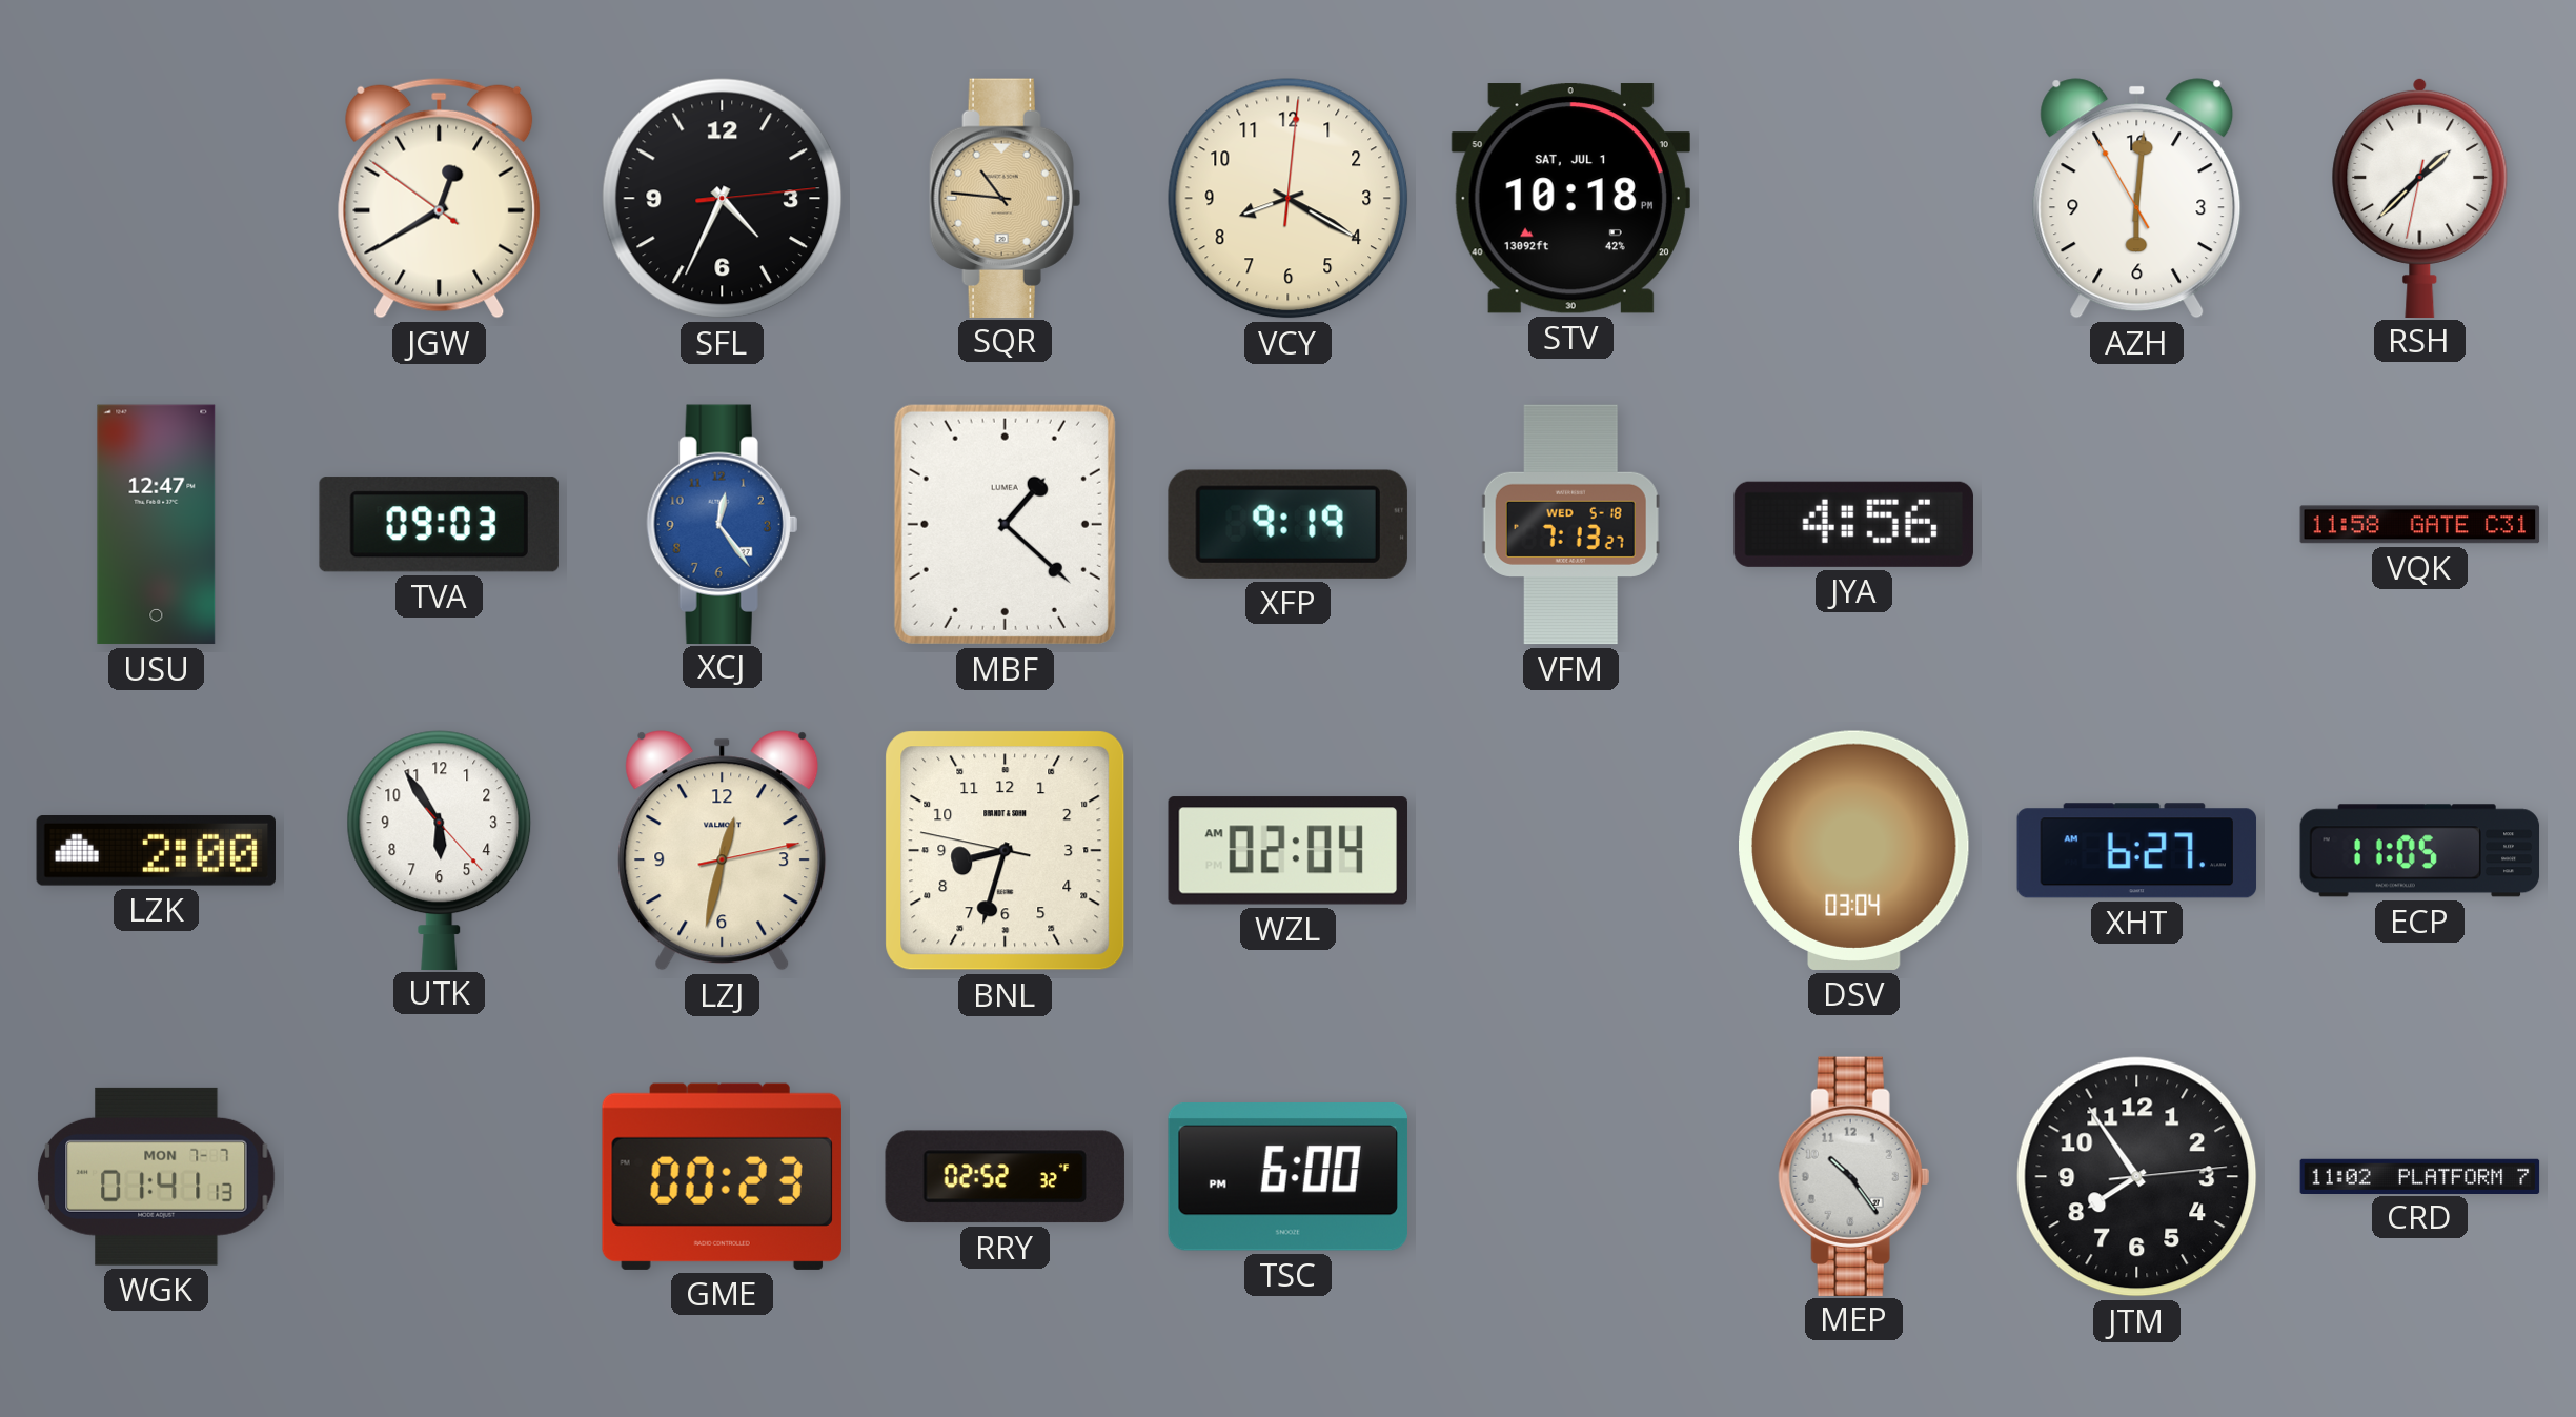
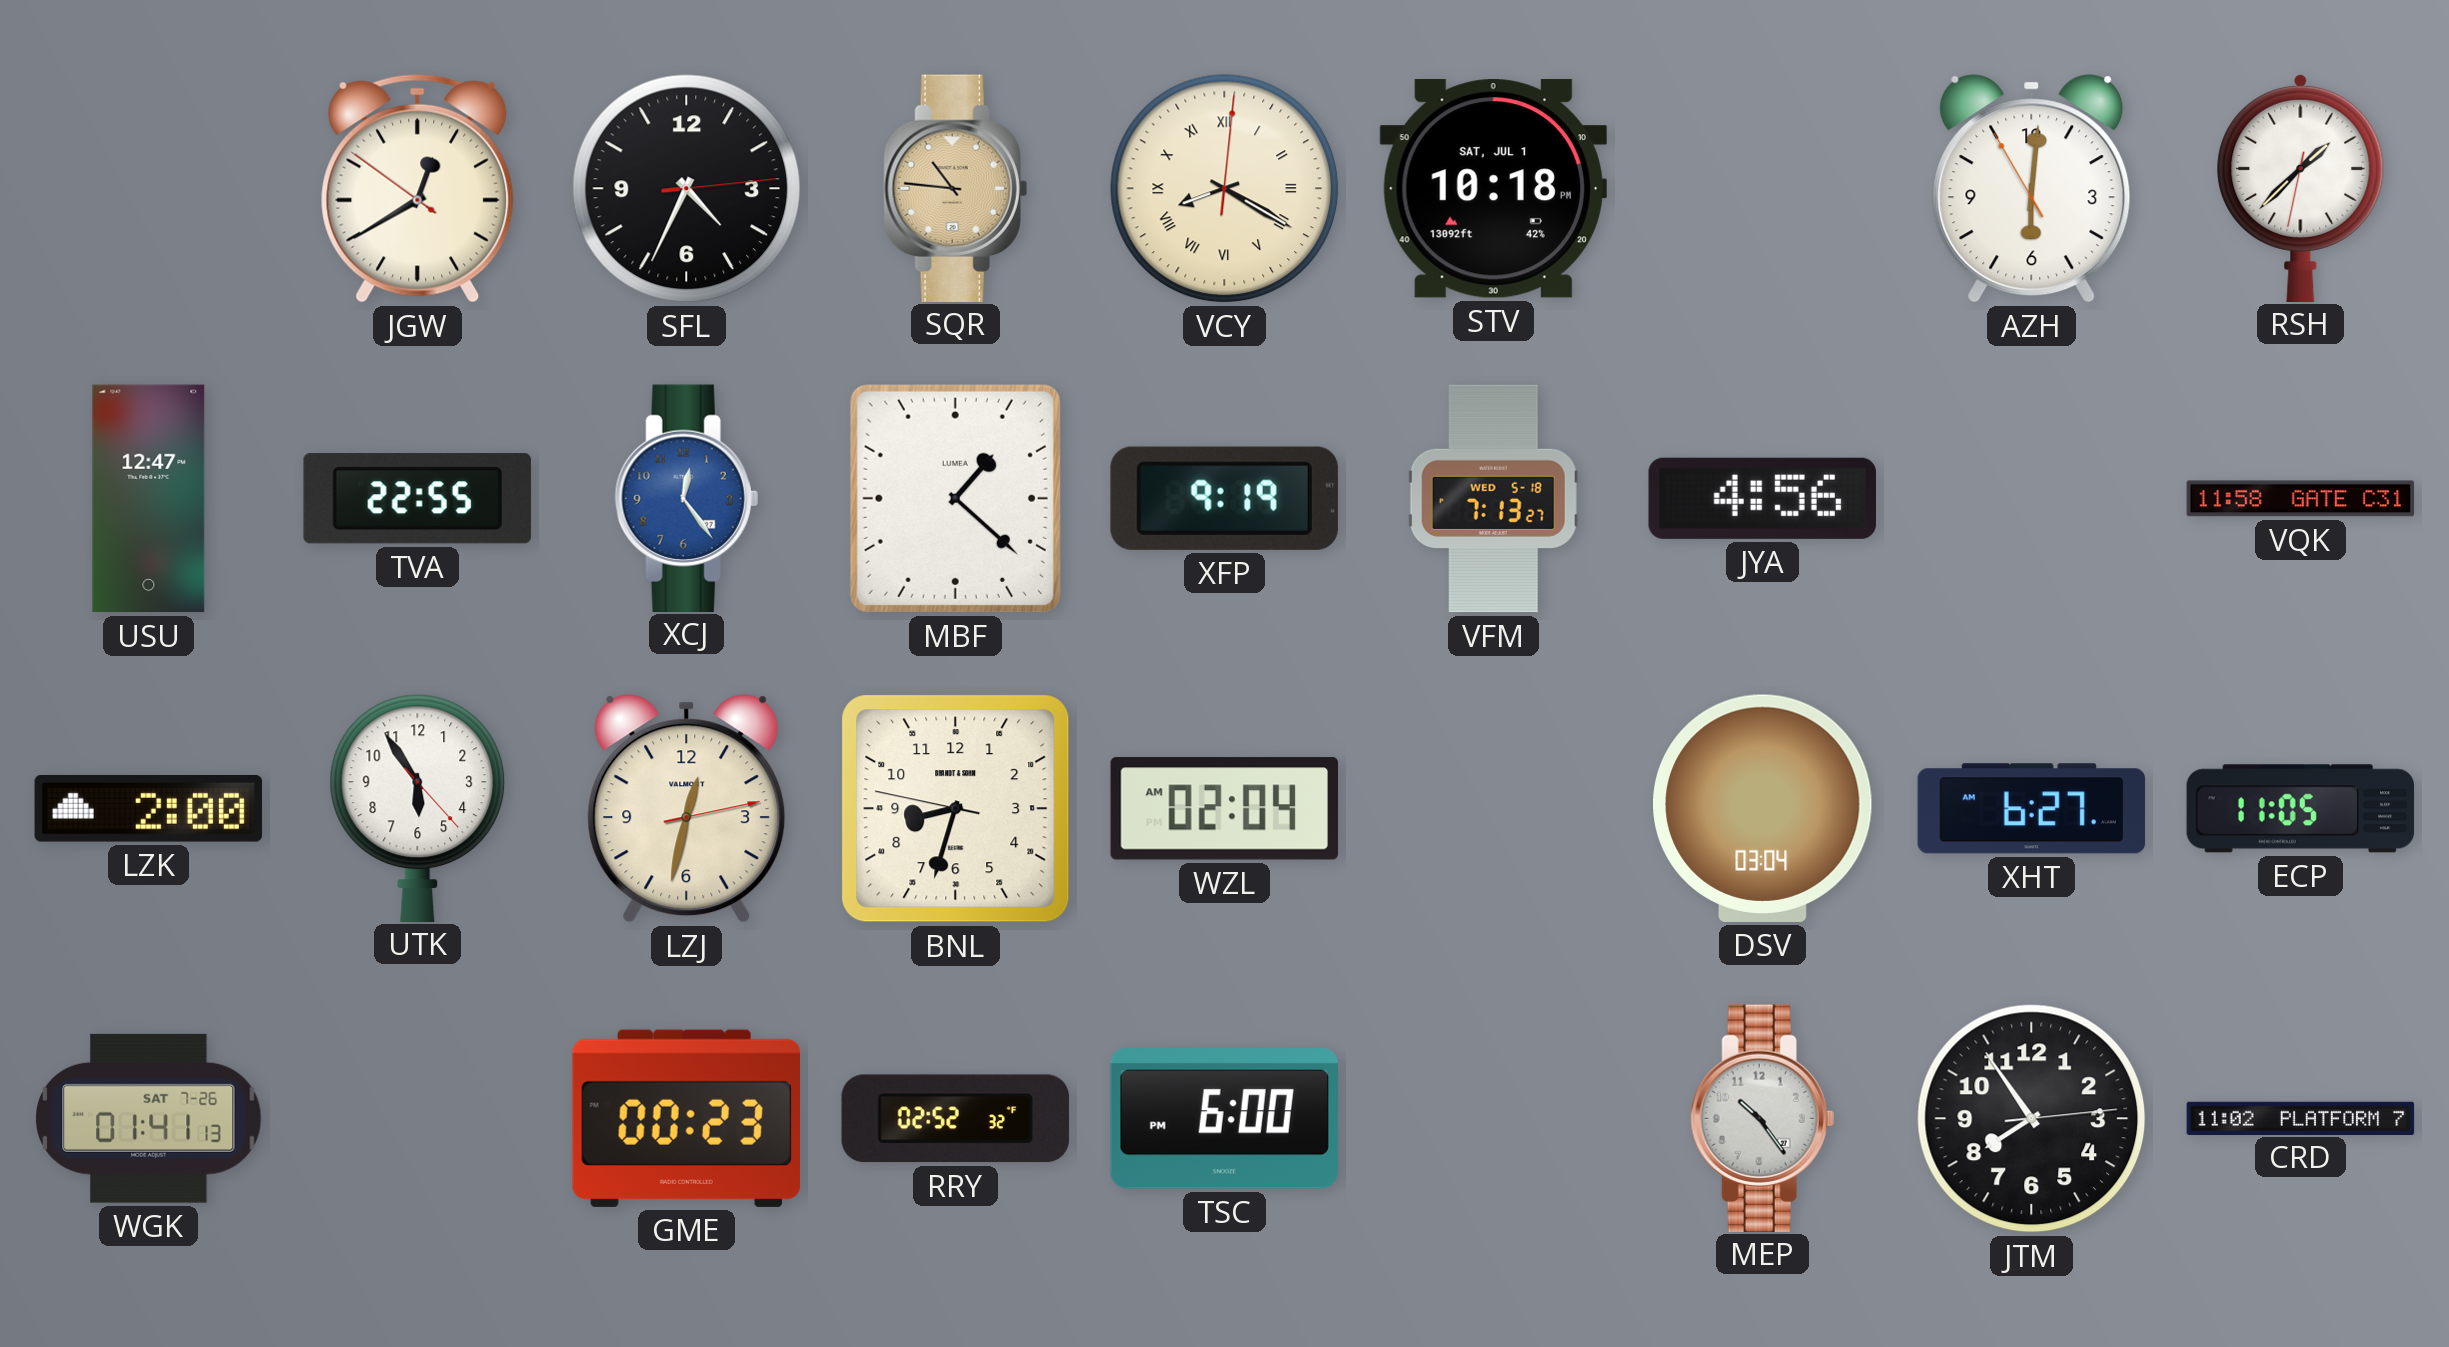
VCY numerals: Arabic -> Roman (1225, 189)
TVA: 09:03 -> 22:55 (417, 499)
WGK date: MON 7-7 -> SAT 7-26 (149, 1118)
